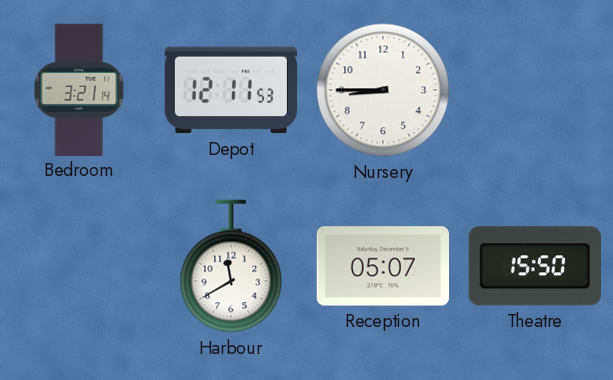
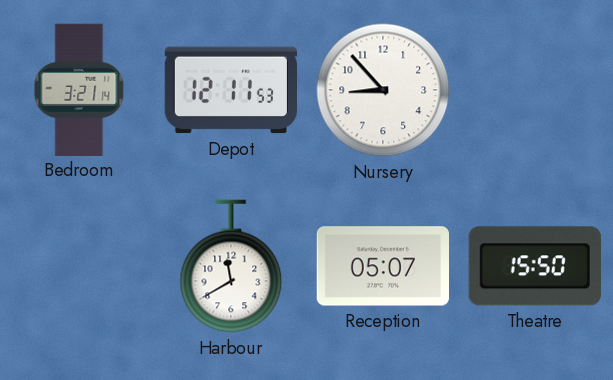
Nursery: 8:45 -> 8:53 (383, 90)
